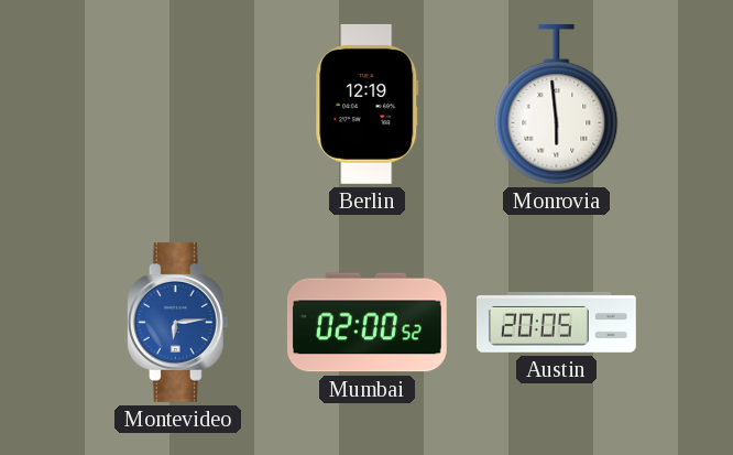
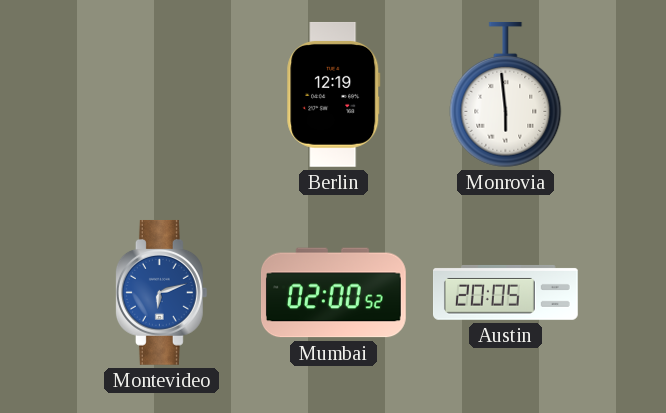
Montevideo: 6:14 -> 6:12 (161, 292)
